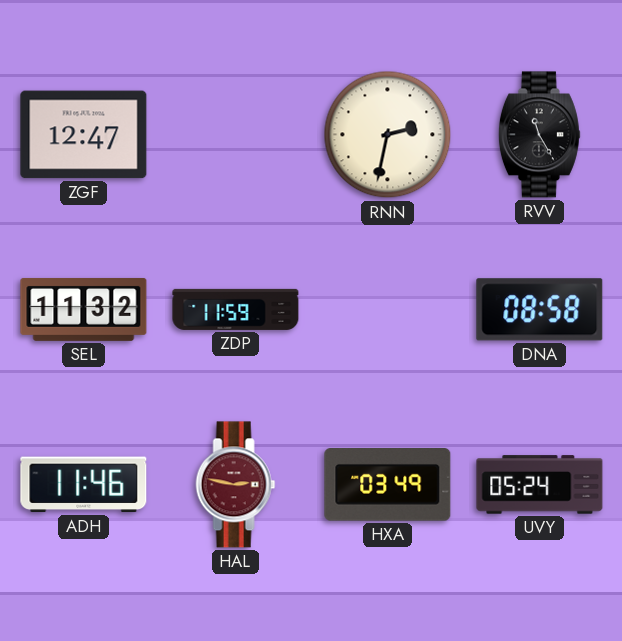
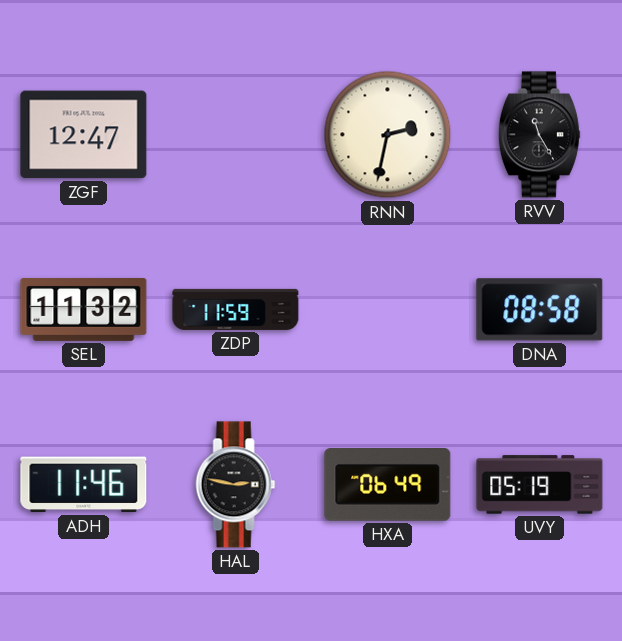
HAL dial: burgundy -> black (236, 485)
HXA: 03:49 -> 06:49 (388, 485)
UVY: 05:24 -> 05:19 (540, 485)
